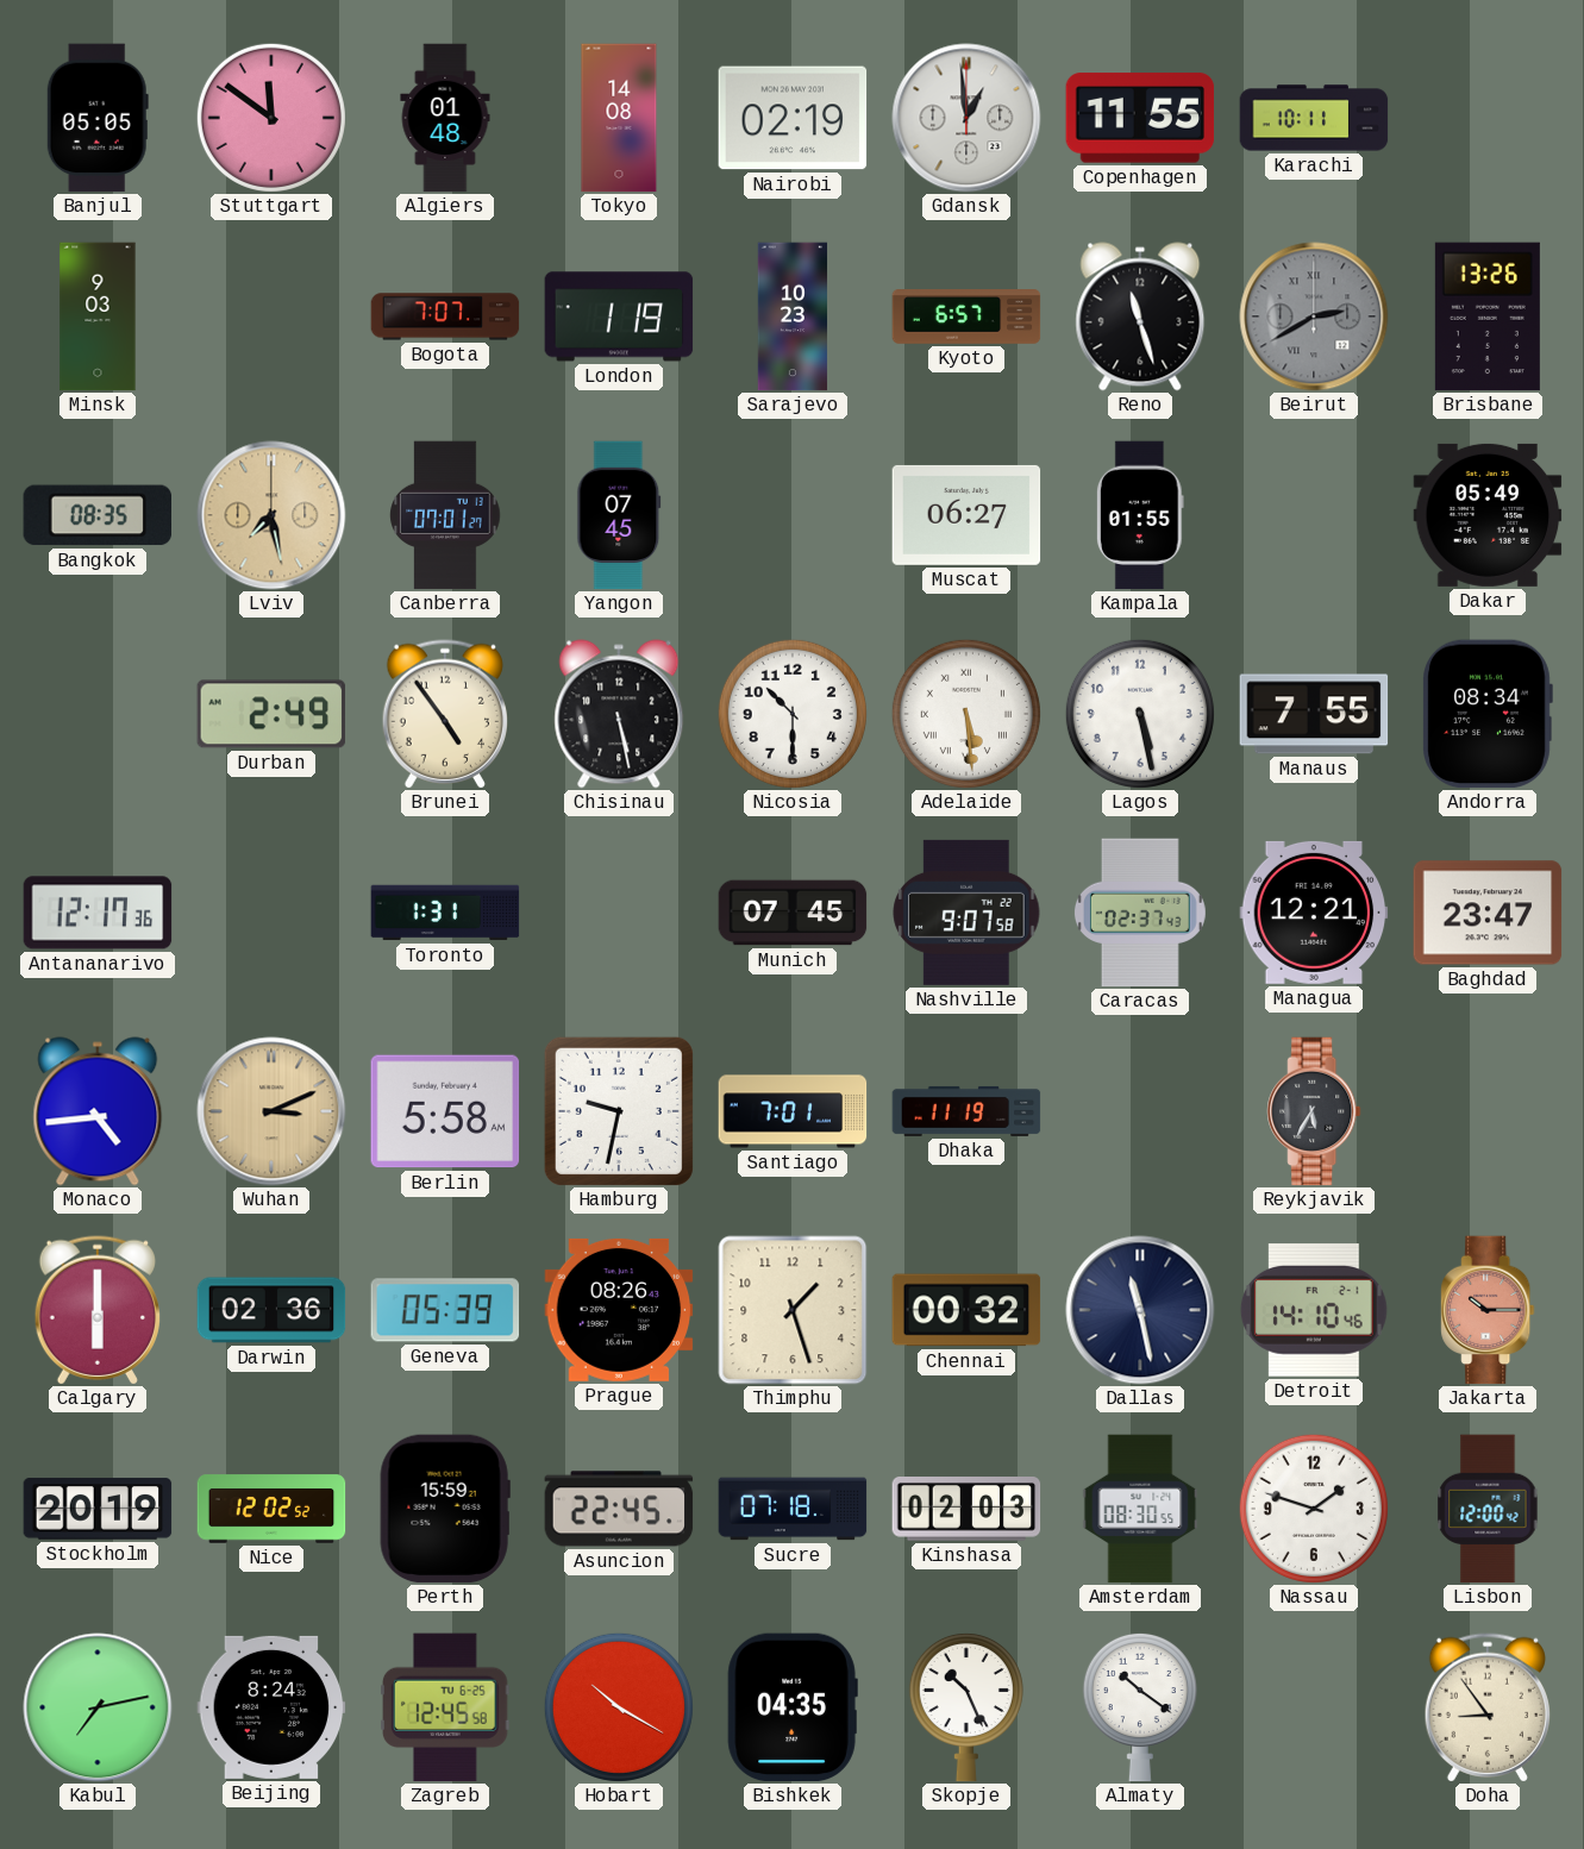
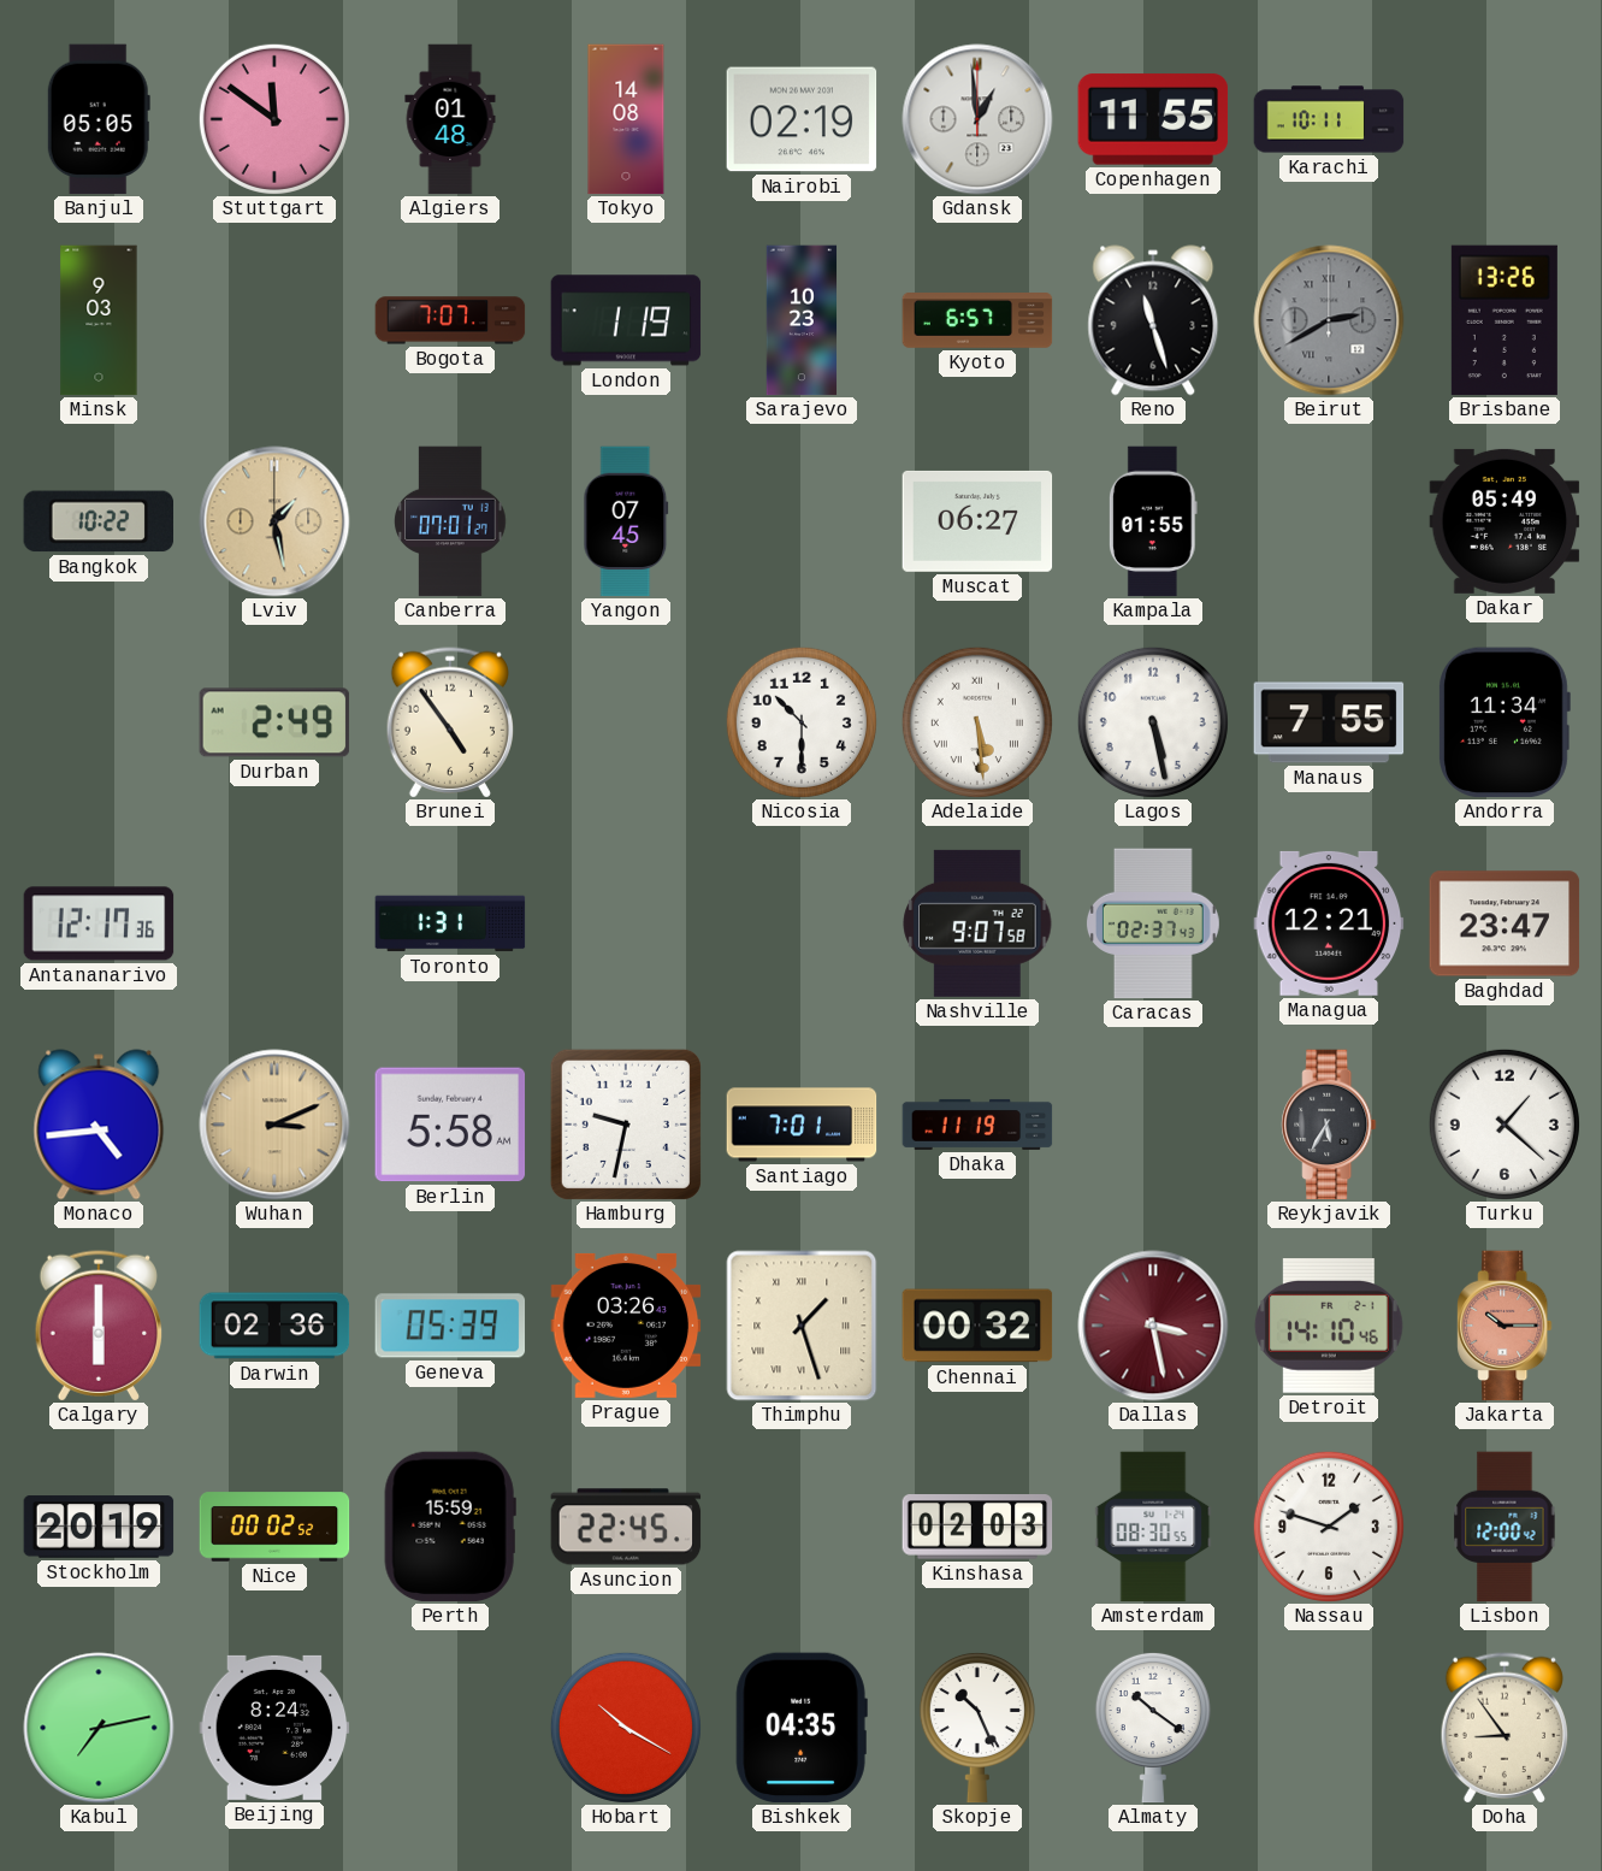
Bangkok: 08:35 -> 10:22 (99, 521)
Lviv: 7:28 -> 1:28 (274, 521)
Chisinau: 5:28 -> none (619, 714)
Andorra: 08:34 -> 11:34 (1505, 722)
Munich: 07:45 -> none (793, 913)
Turku: none -> 1:22 (1505, 1125)
Prague: 08:26 -> 03:26 (626, 1326)
Thimphu numerals: Arabic -> Roman (802, 1326)
Dallas: 11:28 -> 3:28 (1153, 1326)
Dallas dial: navy -> burgundy (1153, 1326)
Nice: 12:02 -> 00:02 (274, 1527)
Sucre: 07:18 -> none (793, 1509)
Zagreb: 12:45 -> none (445, 1707)
